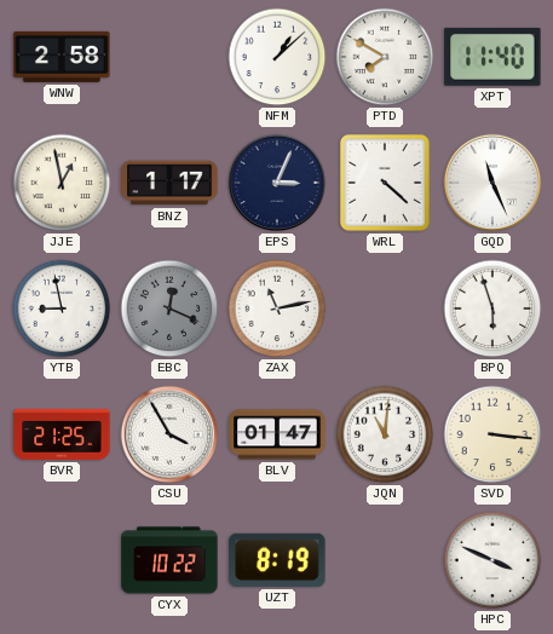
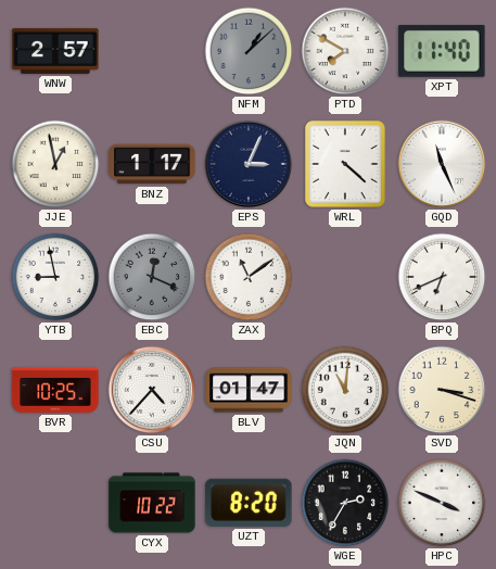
WNW: 2:58 -> 2:57 (55, 51)
NFM dial: white -> grey (249, 51)
ZAX: 11:13 -> 11:09 (249, 277)
BPQ: 5:57 -> 6:41 (442, 277)
BVR: 21:25 -> 10:25 (55, 390)
CSU: 3:55 -> 4:37 (152, 390)
SVD: 3:16 -> 3:18 (442, 390)
UZT: 8:19 -> 8:20 (249, 503)
WGE: none -> 2:35 (345, 503)
